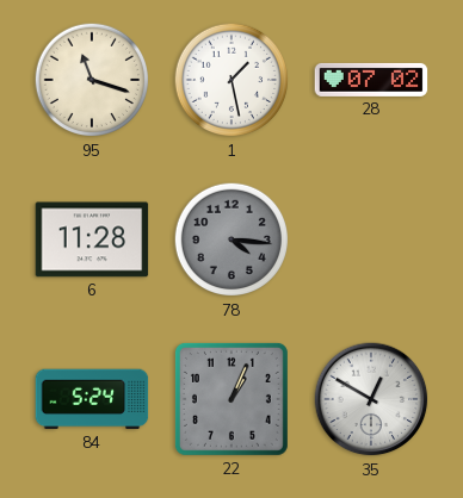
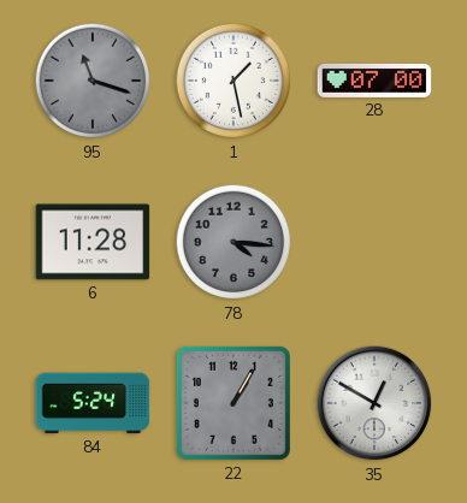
95 dial: cream -> grey (93, 81)
28: 07:02 -> 07:00 (374, 81)
22: 1:04 -> 1:05 (233, 403)
